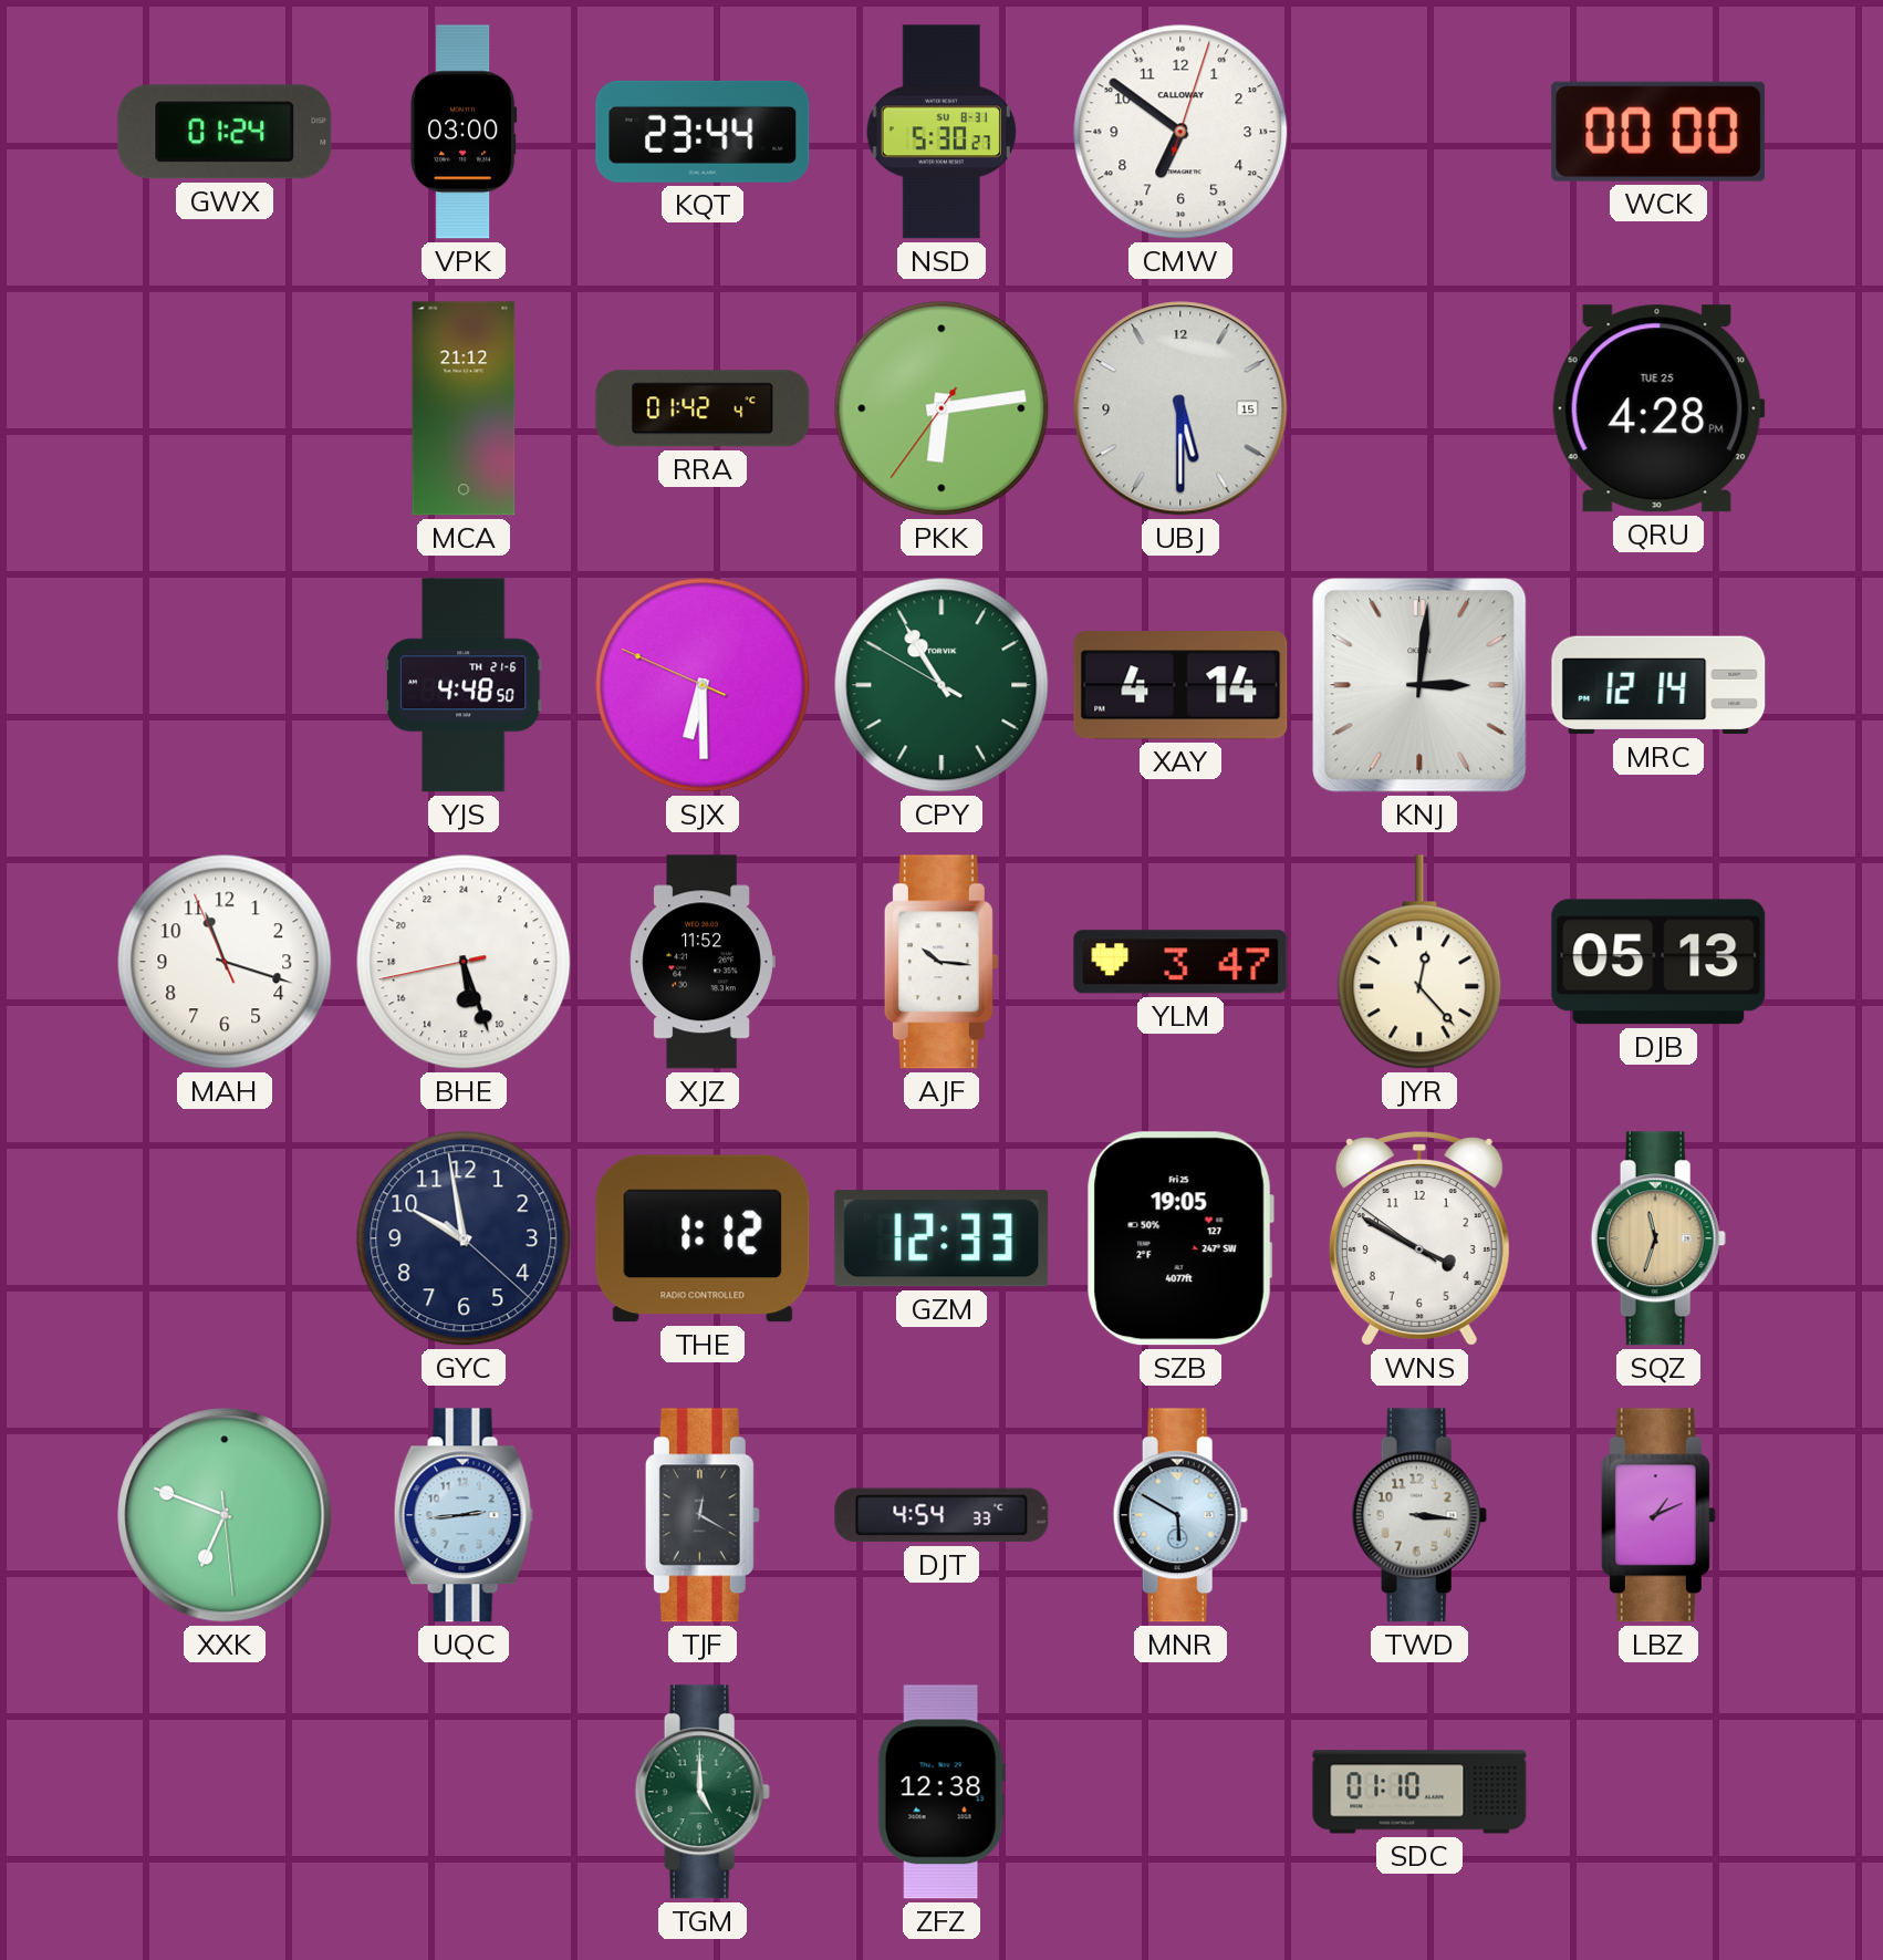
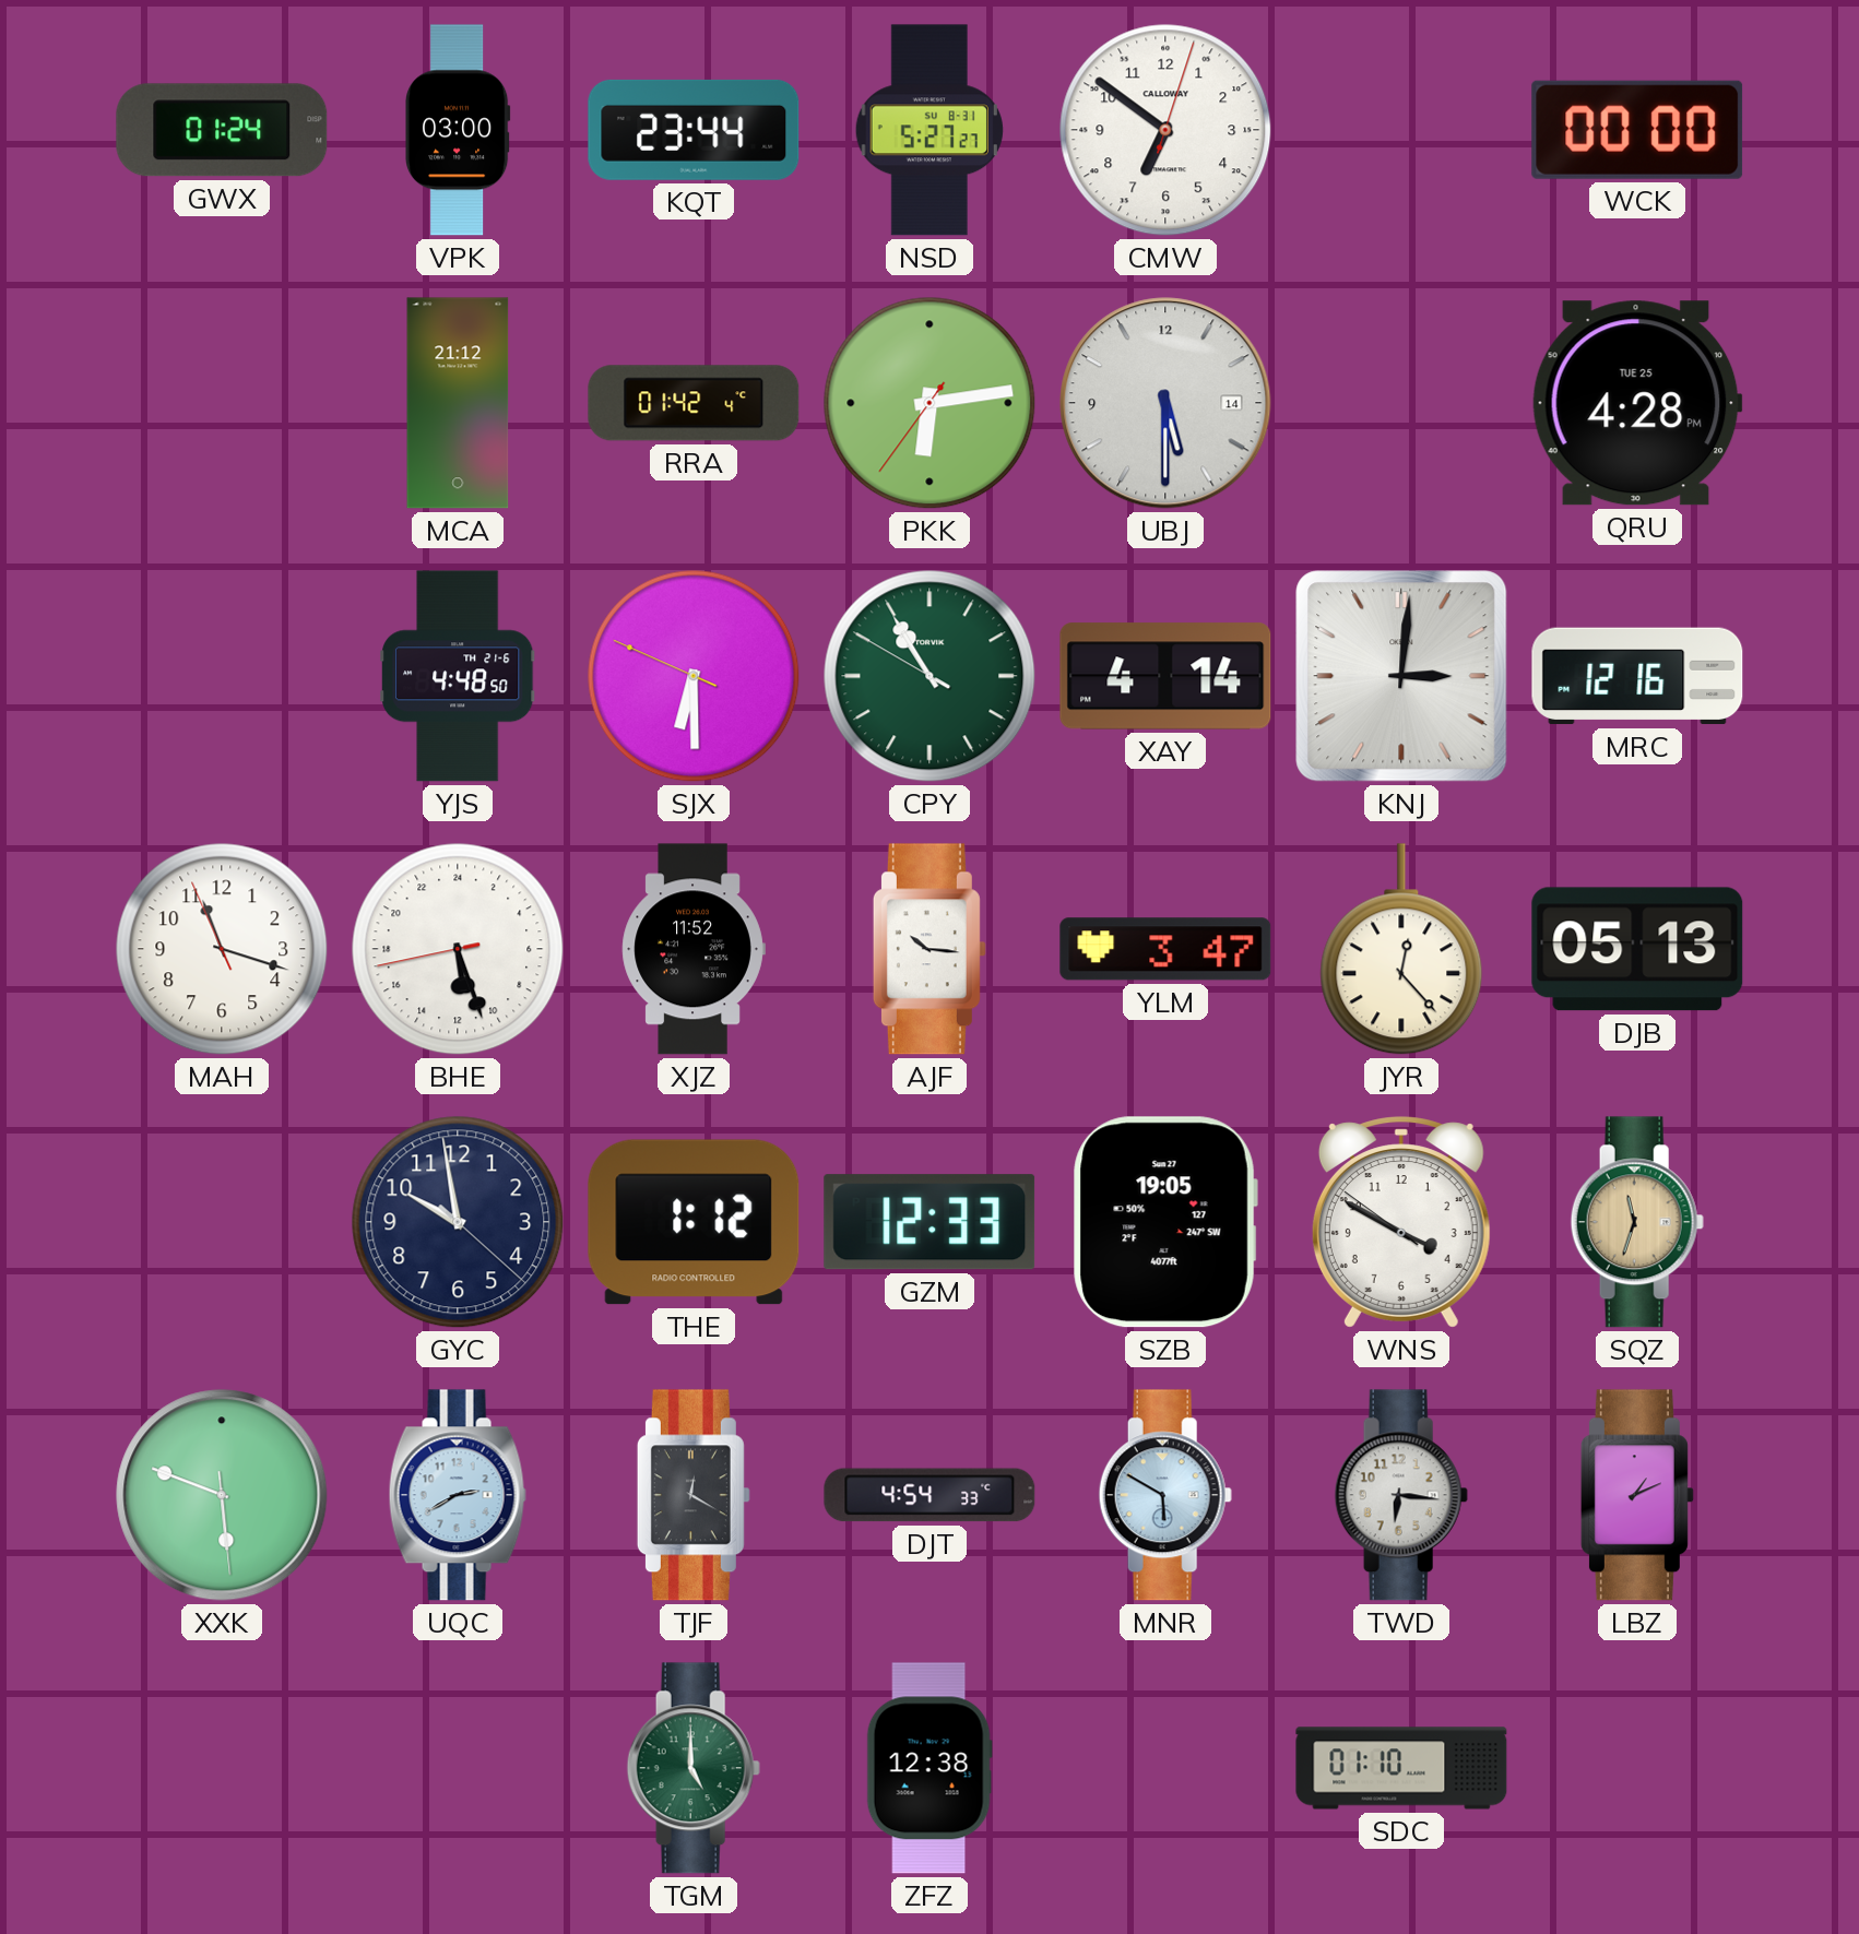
NSD: 5:30 -> 5:27 (929, 130)
UBJ date: 15 -> 14 (1165, 403)
MRC: 12:14 -> 12:16 (1637, 676)
SZB date: Fri 25 -> Sun 27 (1165, 1222)
XXK: 6:48 -> 5:48 (222, 1495)
UQC: 2:44 -> 2:40 (458, 1495)
TWD: 3:16 -> 6:16 (1401, 1495)
